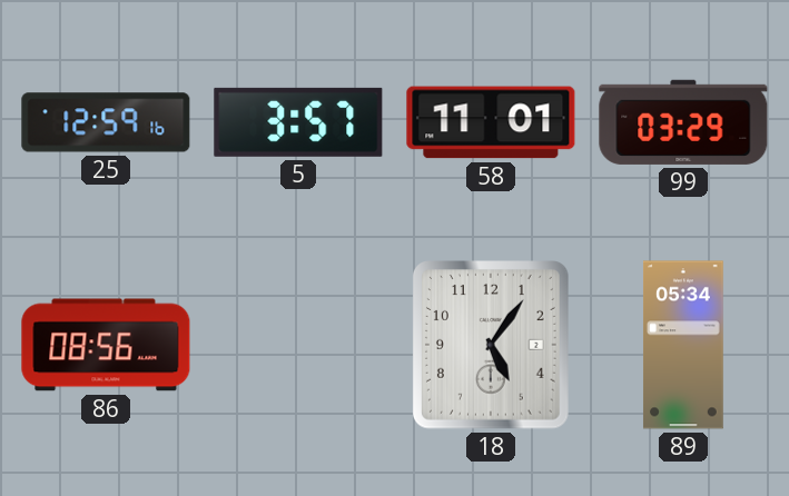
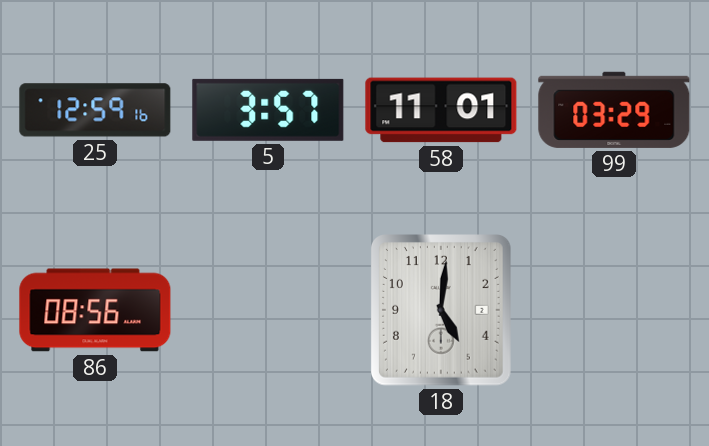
18: 5:06 -> 5:01 (442, 311)
89: 05:34 -> none (683, 345)
